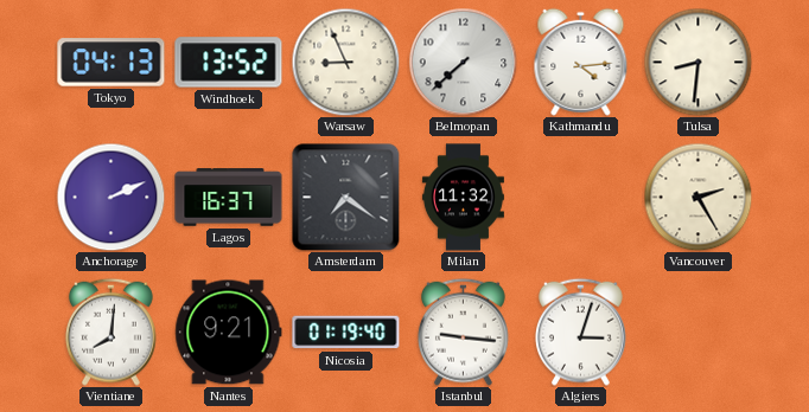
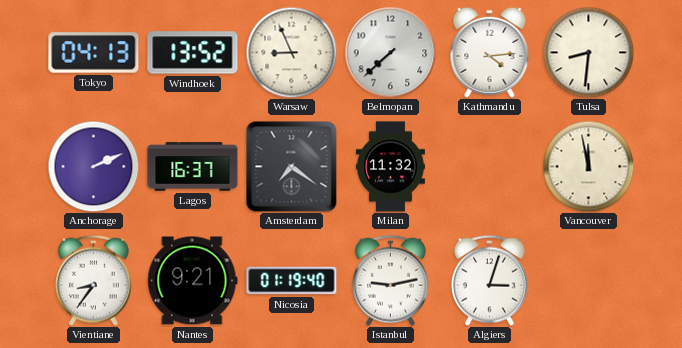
Vancouver: 2:25 -> 11:58 (588, 166)
Vientiane: 8:01 -> 8:36 (93, 280)
Istanbul: 9:16 -> 9:13 (390, 280)
